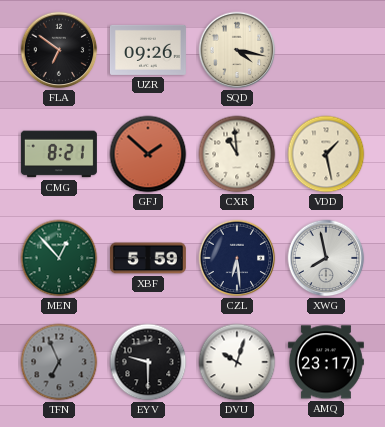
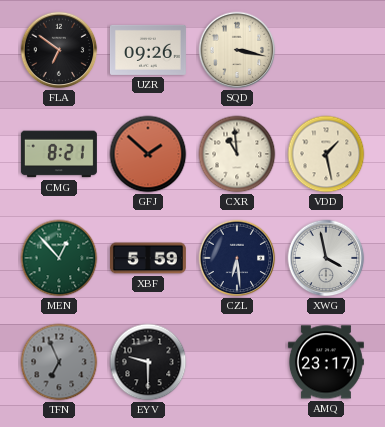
SQD: 4:17 -> 3:17 (237, 50)
XWG: 7:58 -> 3:58 (326, 258)
DVU: 10:03 -> none (237, 362)
